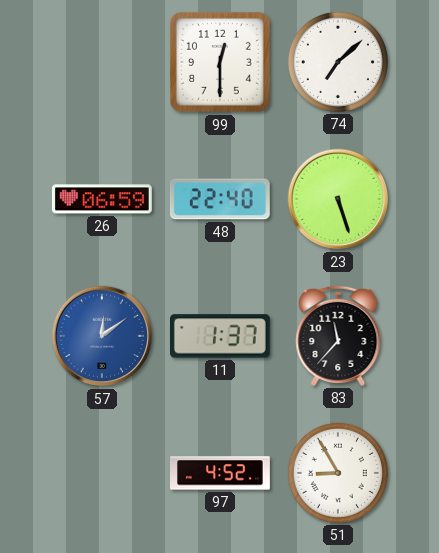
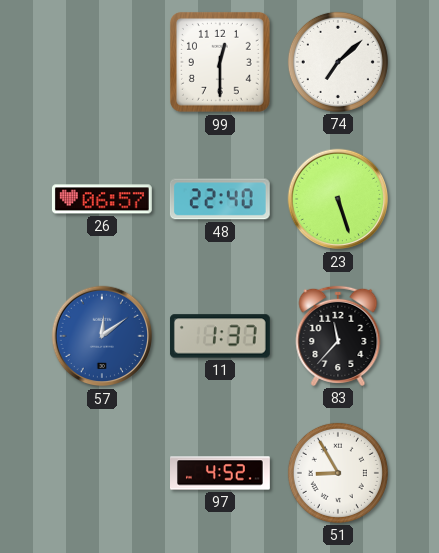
26: 06:59 -> 06:57 (102, 199)
